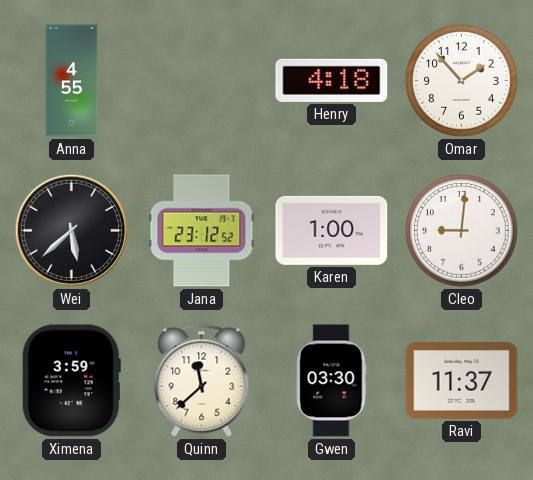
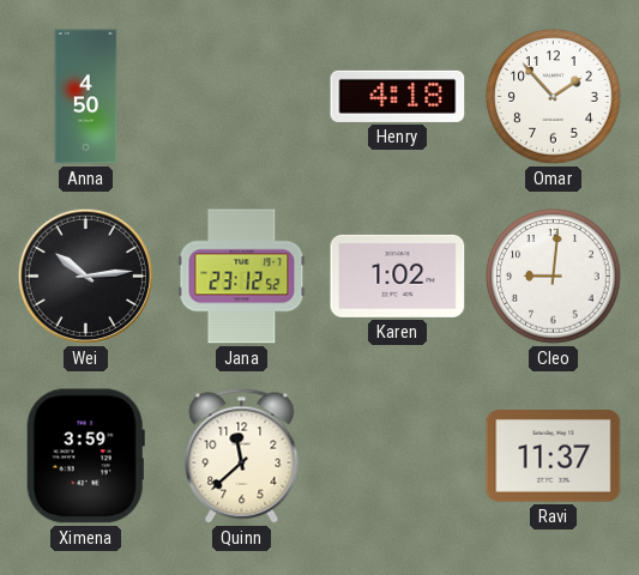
Anna: 4:55 -> 4:50 (86, 97)
Wei: 5:38 -> 10:14 (85, 276)
Karen: 1:00 -> 1:02 (398, 276)
Gwen: 03:30 -> none (331, 381)
